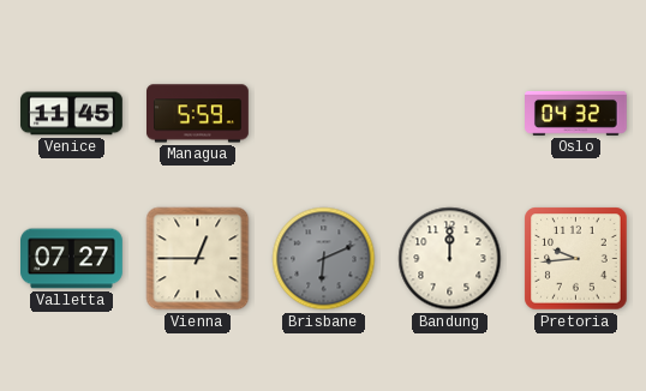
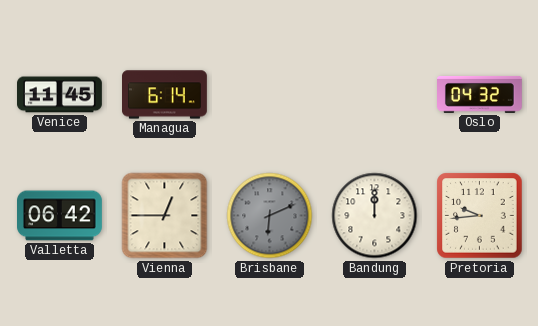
Managua: 5:59 -> 6:14 (165, 95)
Valletta: 07:27 -> 06:42 (60, 216)
